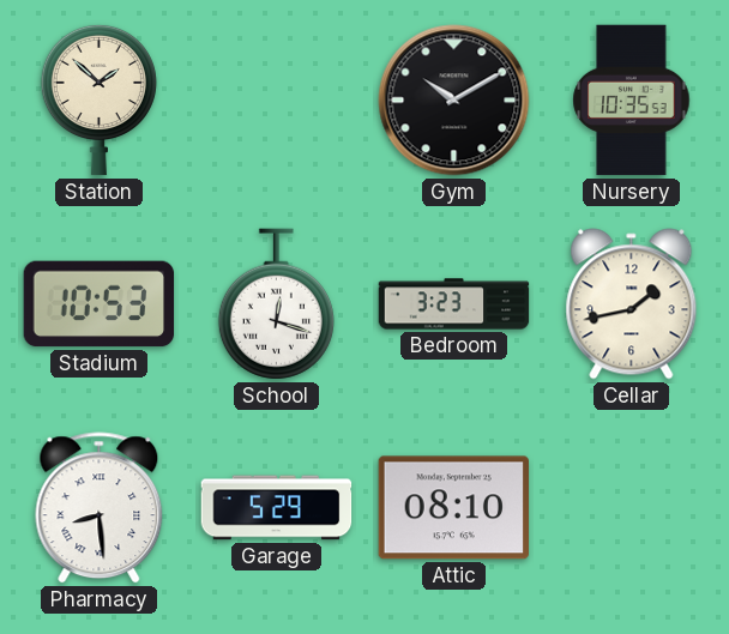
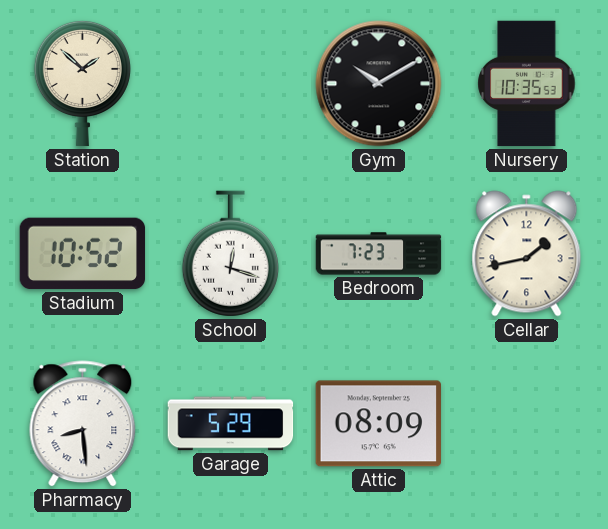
Stadium: 10:53 -> 10:52 (83, 254)
Bedroom: 3:23 -> 7:23 (379, 254)
Attic: 08:10 -> 08:09 (378, 424)
